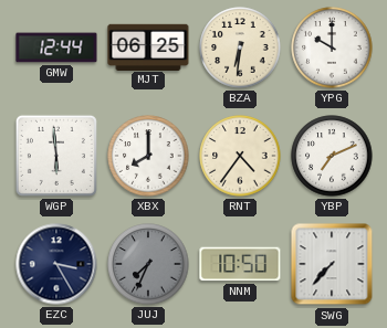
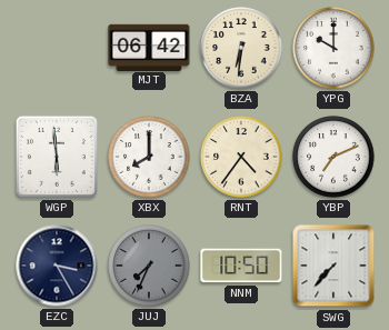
GMW: 12:44 -> none (56, 47)
MJT: 06:25 -> 06:42 (149, 47)
